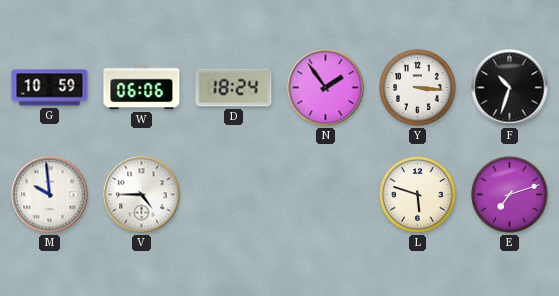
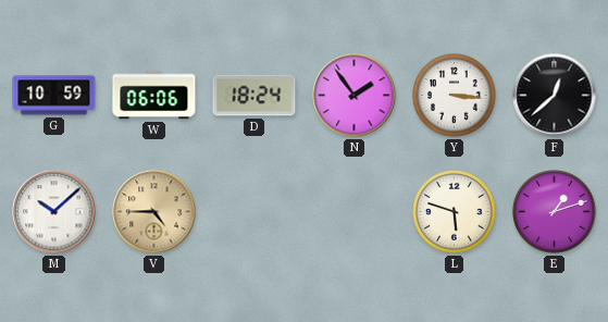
F: 10:33 -> 12:38 (555, 96)
M: 9:59 -> 10:08 (54, 212)
V dial: white -> champagne (154, 212)
E: 7:12 -> 1:12 (555, 212)
